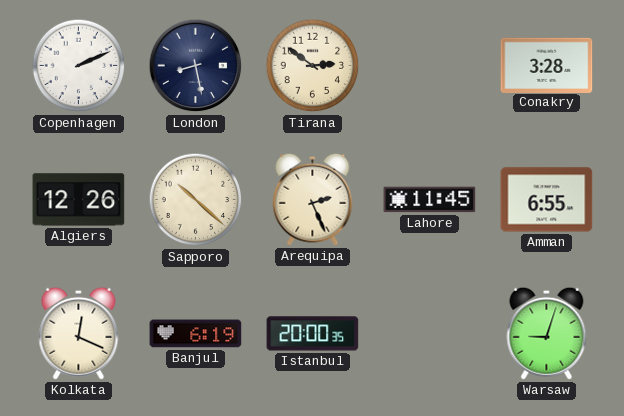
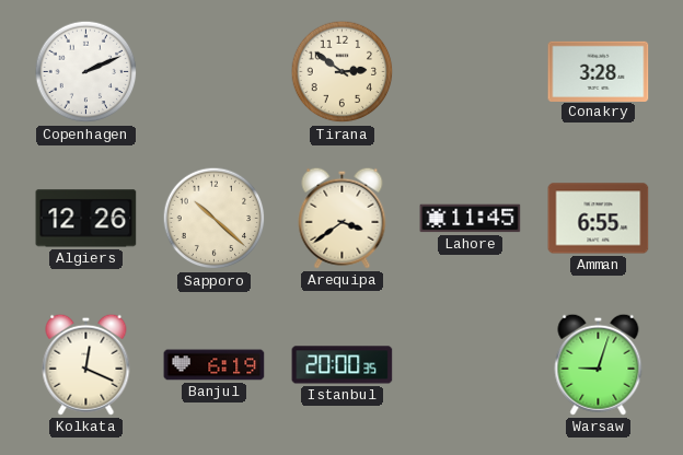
London: 8:28 -> none (196, 66)
Arequipa: 2:26 -> 3:39 (343, 218)
